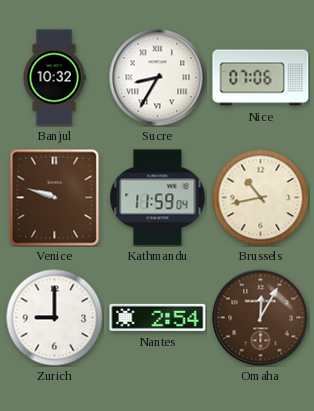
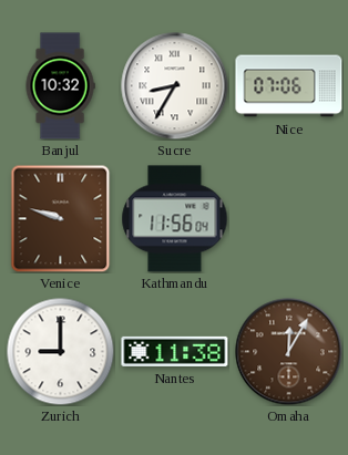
Kathmandu: 11:59 -> 11:56 (175, 219)
Brussels: 10:43 -> none (260, 197)
Nantes: 2:54 -> 11:38 (175, 351)
